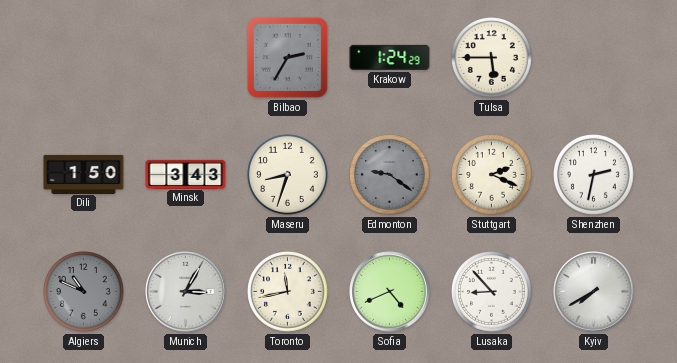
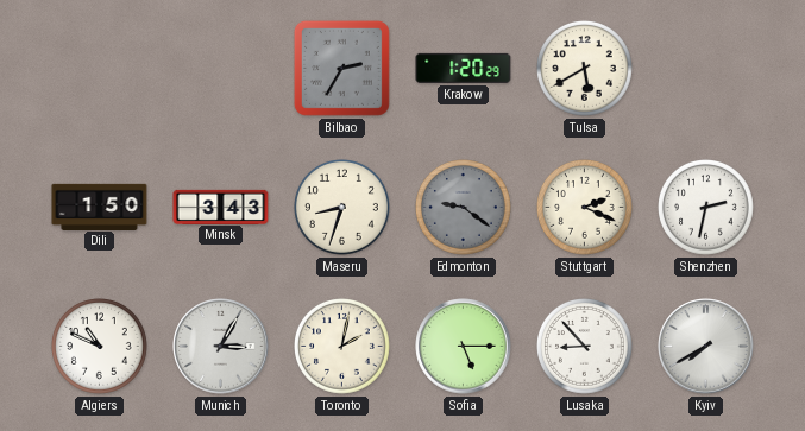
Krakow: 1:24 -> 1:20 (464, 68)
Tulsa: 5:45 -> 5:40 (585, 69)
Algiers dial: grey -> white (100, 347)
Toronto: 11:43 -> 2:02 (342, 347)
Sofia: 4:41 -> 5:15 (464, 347)
